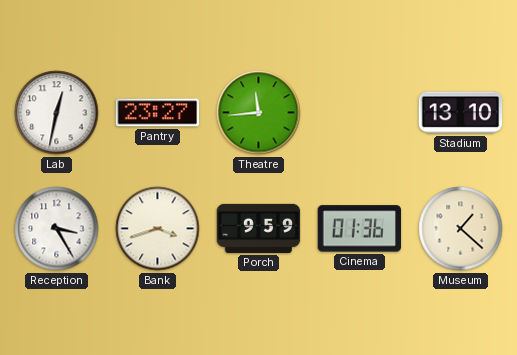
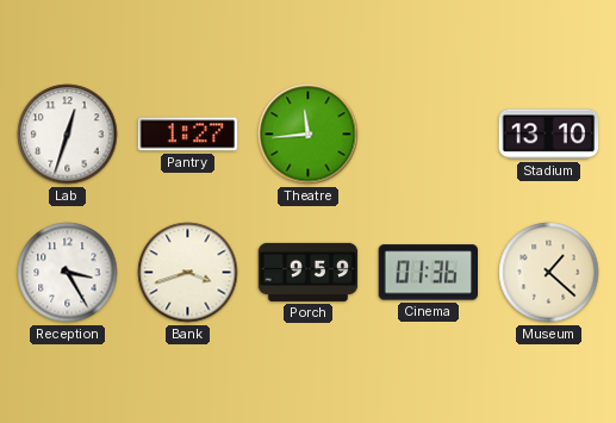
Lab: 12:32 -> 12:33 (68, 135)
Pantry: 23:27 -> 1:27 (188, 135)
